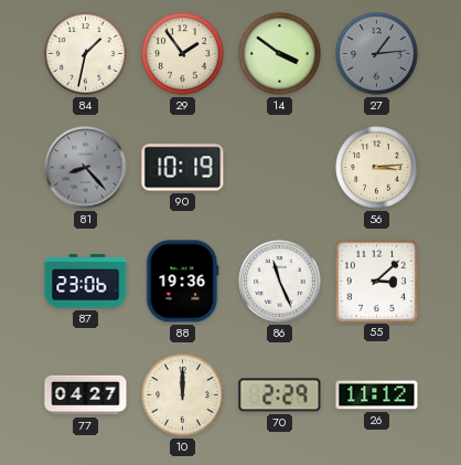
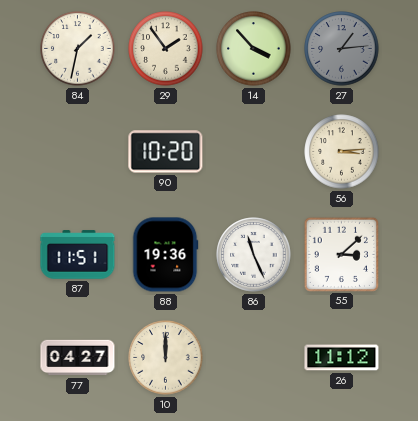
14: 3:51 -> 3:53 (254, 49)
81: 8:23 -> none (86, 168)
90: 10:19 -> 10:20 (166, 152)
87: 23:06 -> 11:51 (78, 255)
70: 2:29 -> none (280, 395)
